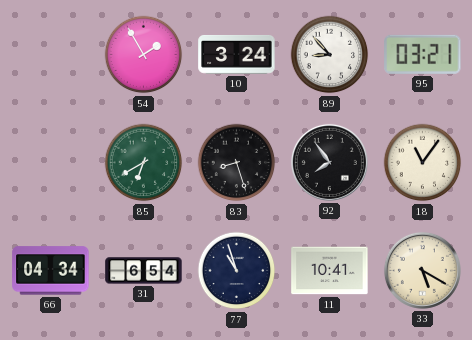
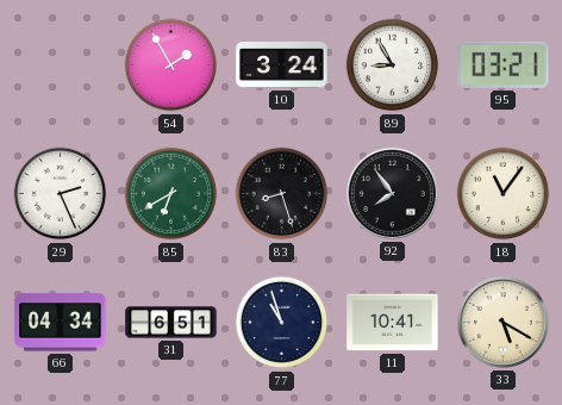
89: 8:53 -> 8:55 (393, 66)
29: none -> 2:26 (61, 194)
31: 6:54 -> 6:51 (171, 323)
